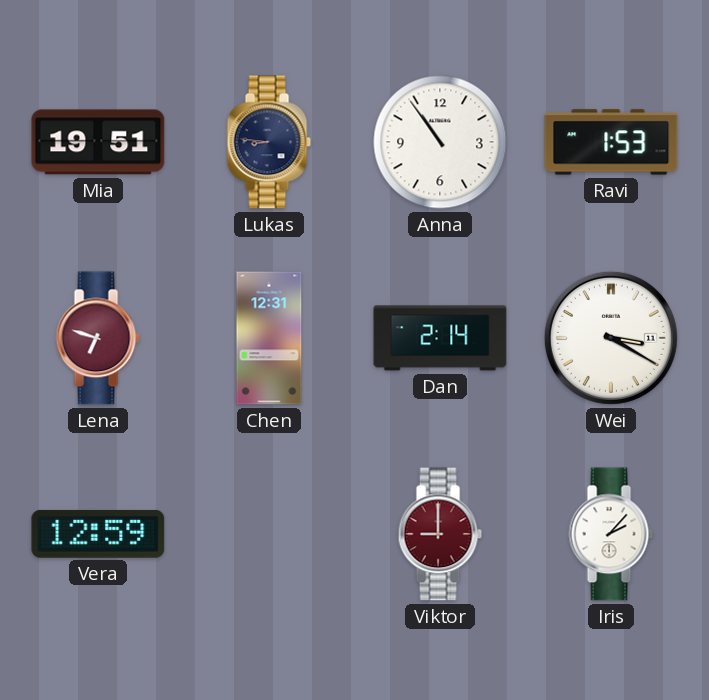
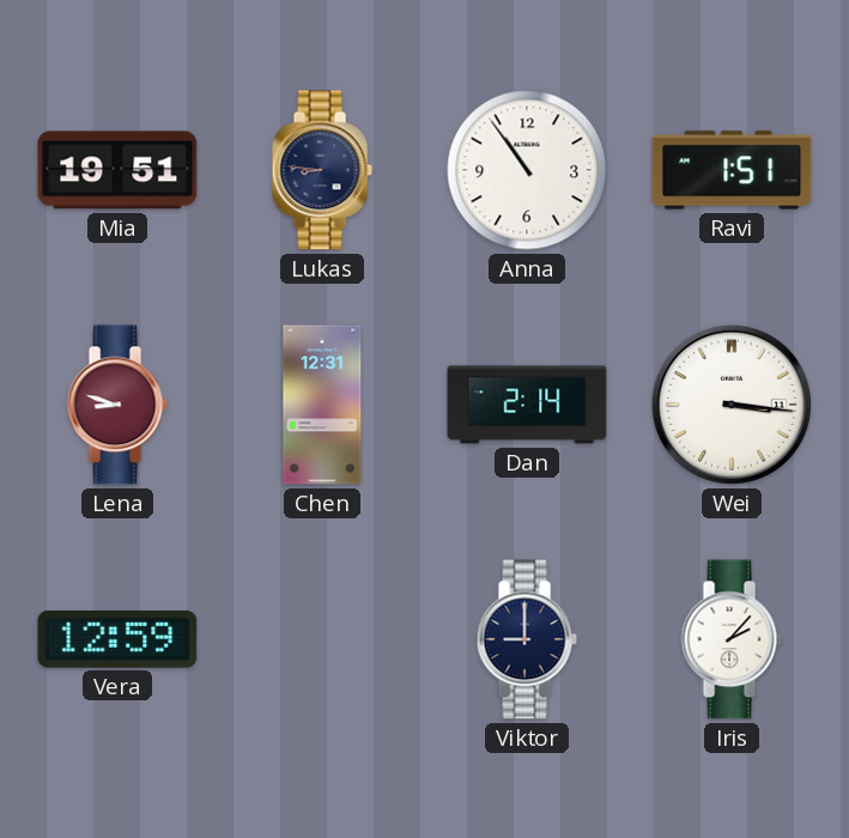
Ravi: 1:53 -> 1:51 (732, 170)
Lena: 6:48 -> 8:48 (117, 405)
Wei: 3:20 -> 3:16 (732, 405)
Viktor dial: burgundy -> navy (527, 639)
